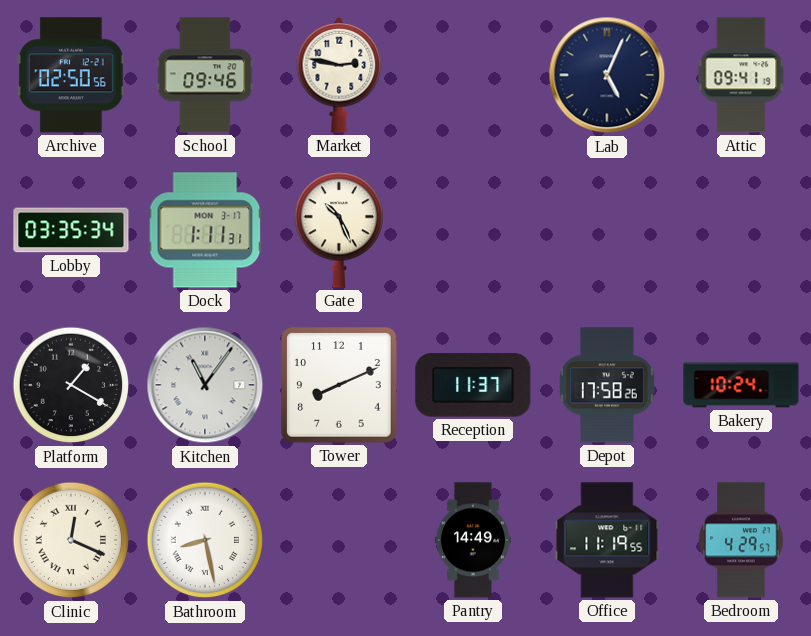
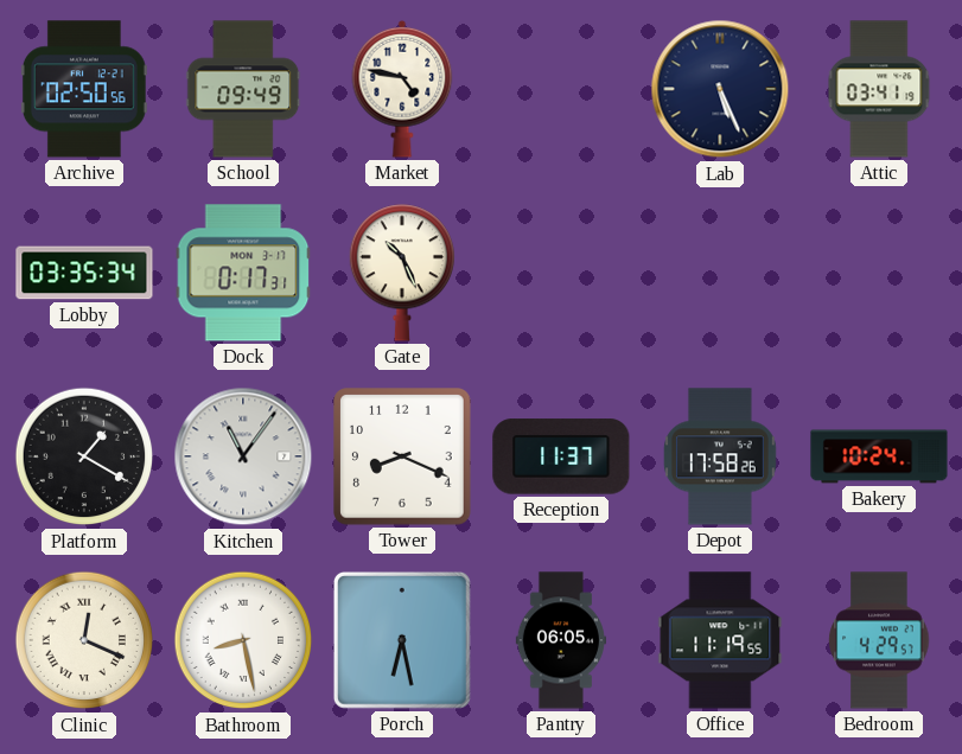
School: 09:46 -> 09:49 (243, 89)
Market: 2:47 -> 4:47 (402, 89)
Lab: 5:04 -> 5:26 (720, 89)
Attic: 09:41 -> 03:41 (879, 89)
Dock: 1:11 -> 0:17 (243, 273)
Tower: 8:11 -> 8:19 (402, 456)
Porch: none -> 6:28 (402, 640)
Pantry: 14:49 -> 06:05 (561, 640)
